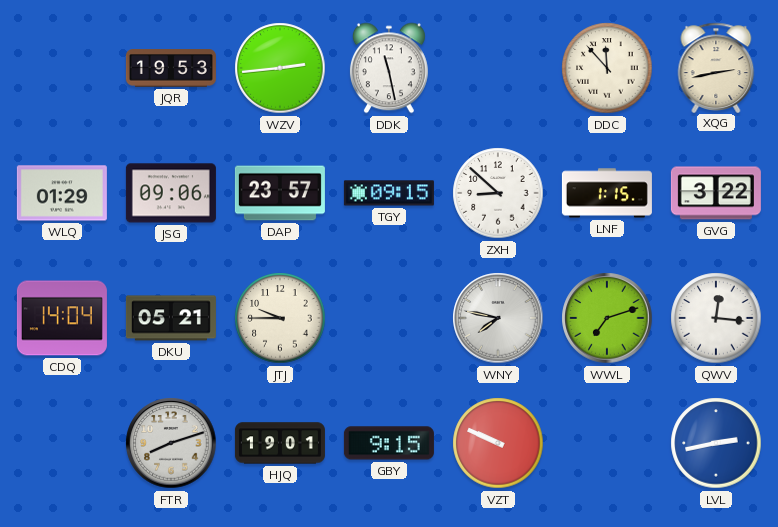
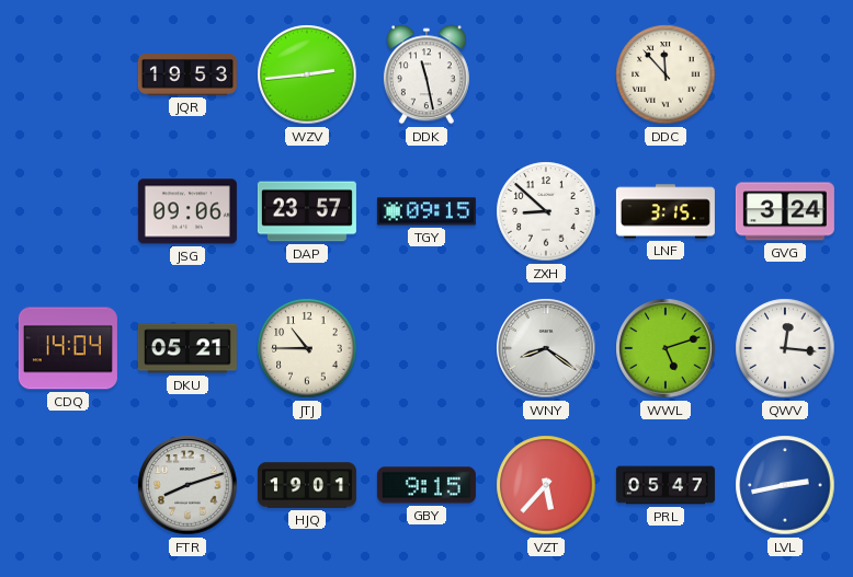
XQG: 2:43 -> none (716, 67)
WLQ: 01:29 -> none (62, 193)
LNF: 1:15 -> 3:15 (666, 211)
GVG: 3:22 -> 3:24 (785, 211)
JTJ: 9:45 -> 10:45 (307, 348)
WNY: 7:47 -> 8:21 (546, 348)
WWL: 7:12 -> 5:12 (666, 348)
VZT: 9:49 -> 5:37 (546, 485)
PRL: none -> 05:47 (666, 485)
